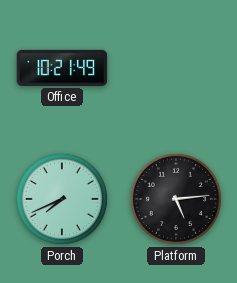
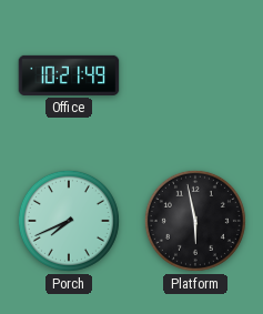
Platform: 5:14 -> 5:58 (195, 221)
